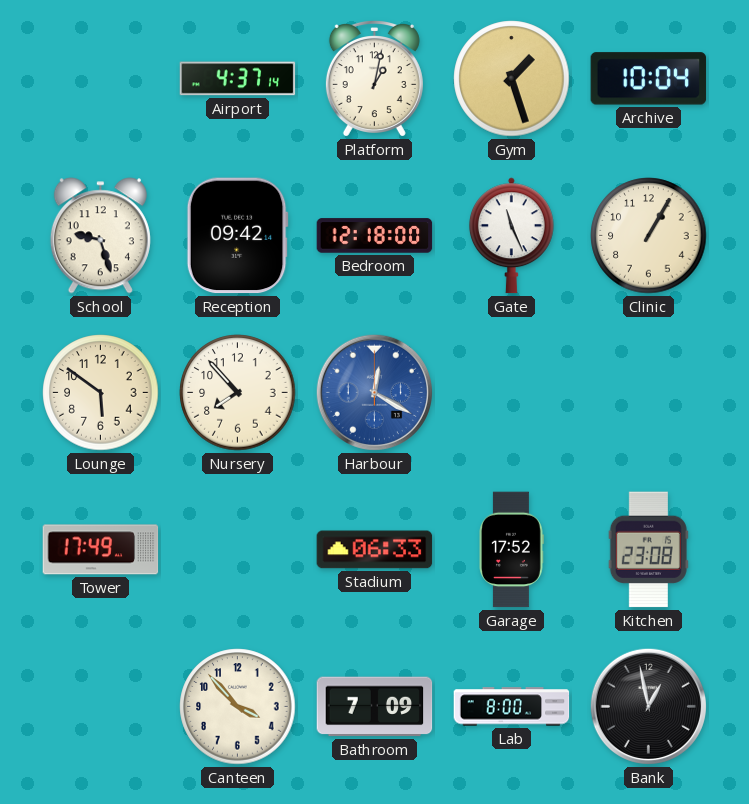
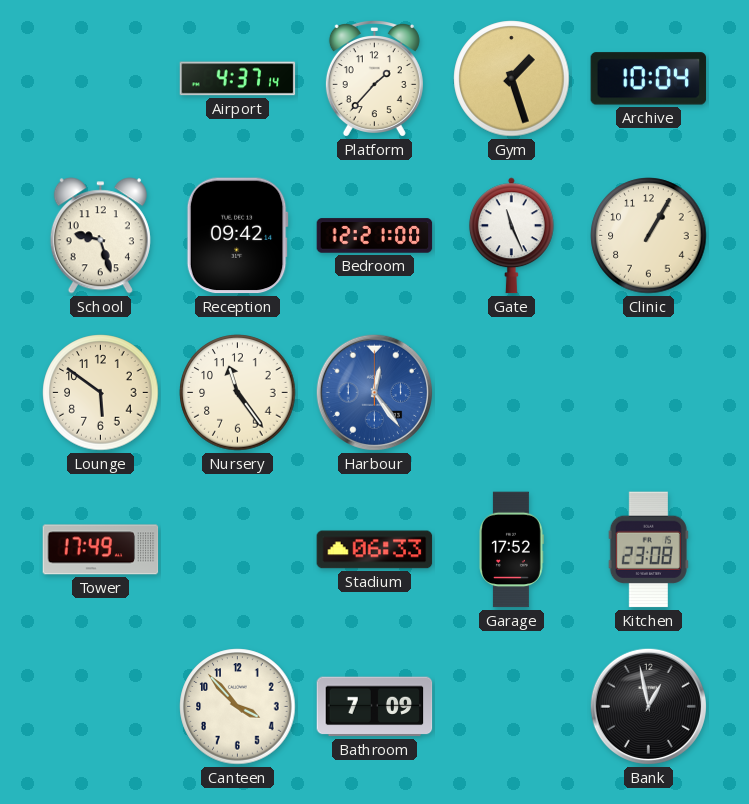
Platform: 1:02 -> 1:37 (374, 79)
Bedroom: 12:18 -> 12:21 (375, 236)
Nursery: 7:53 -> 11:24 (238, 393)
Harbour: 12:20 -> 12:24 (374, 392)
Lab: 8:00 -> none (512, 707)
